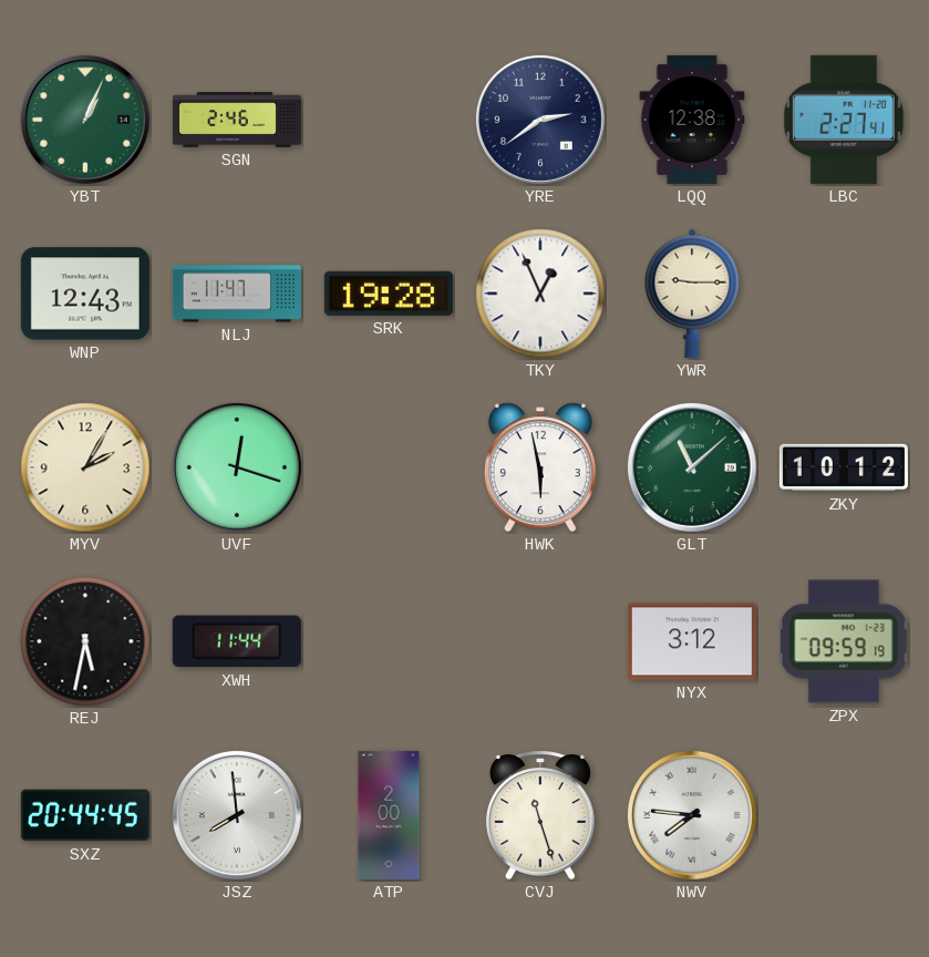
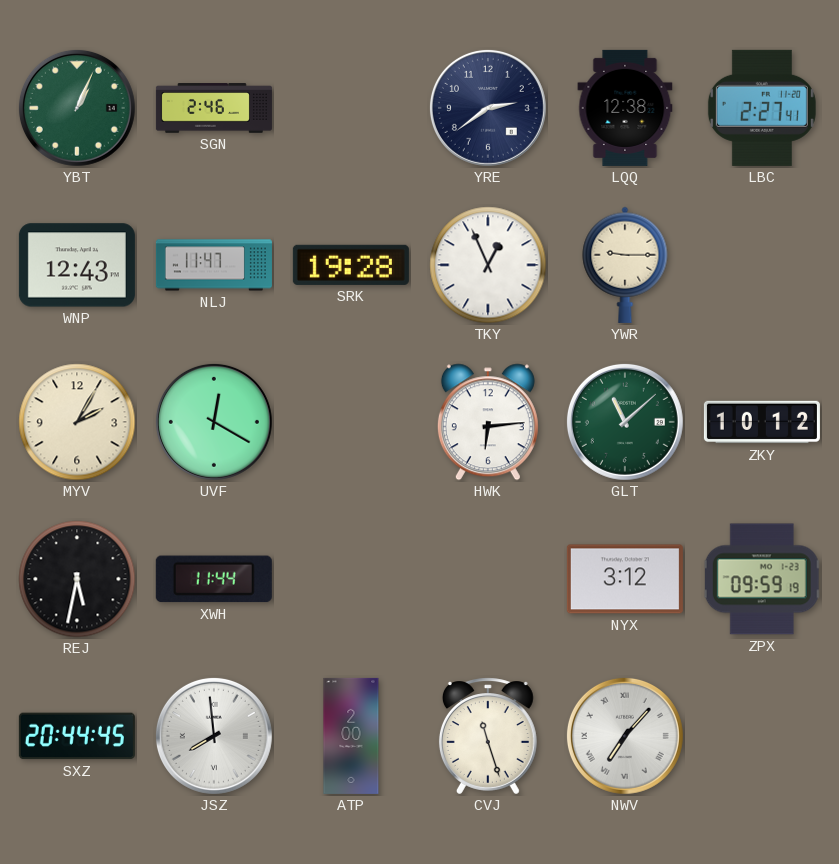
UVF: 12:18 -> 12:20 (214, 422)
HWK: 5:58 -> 6:14 (488, 422)
NWV: 7:46 -> 7:07 (625, 736)
